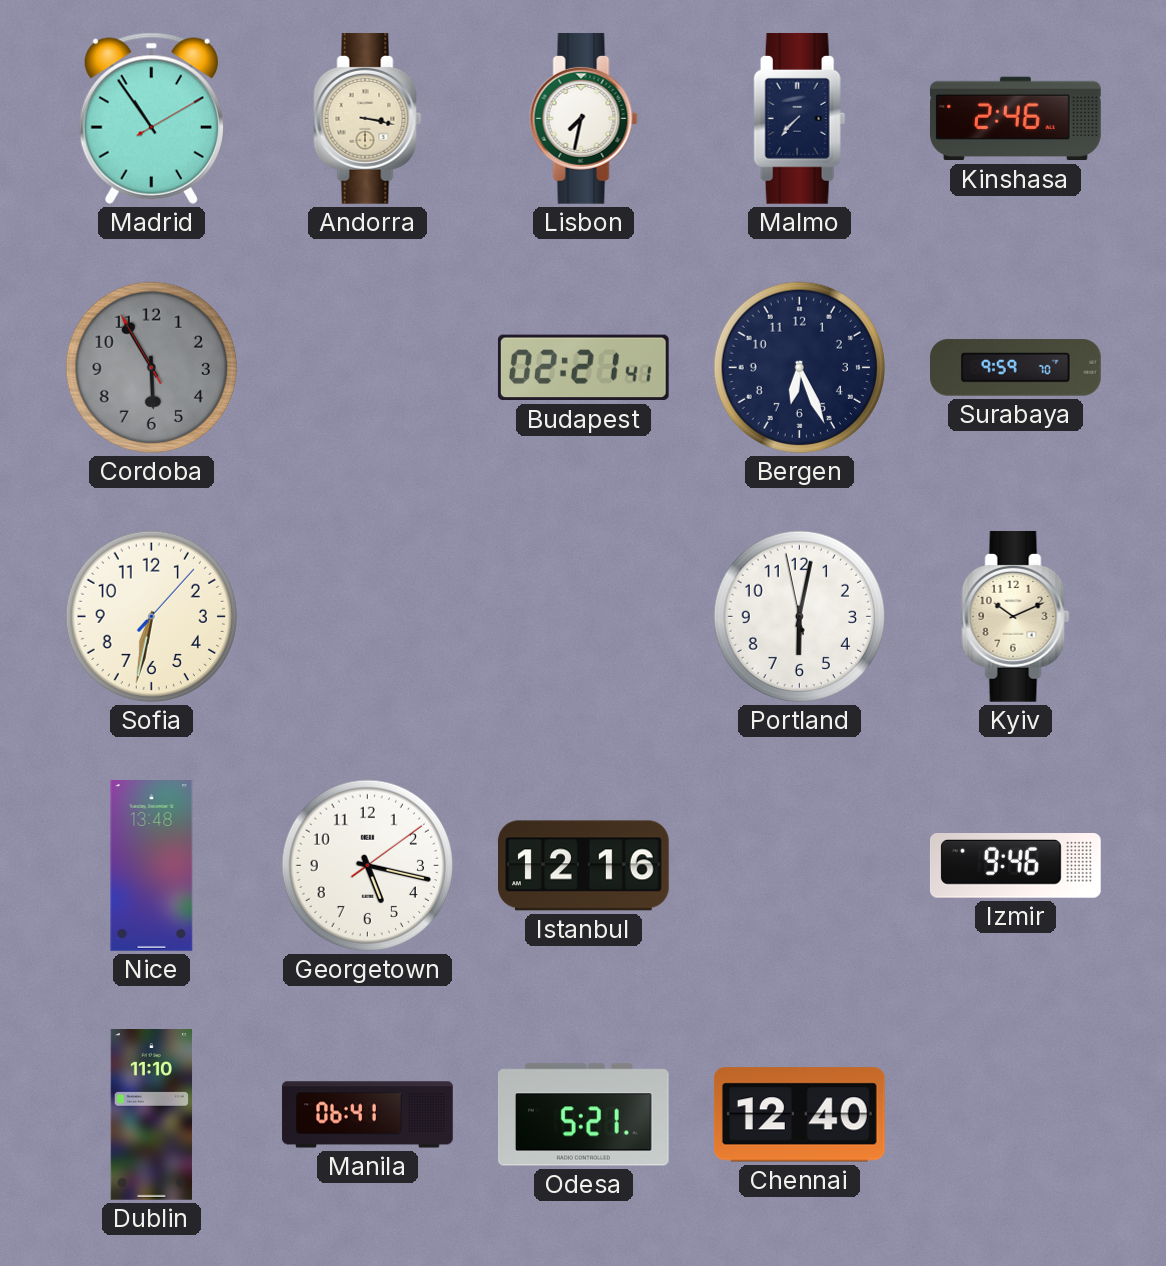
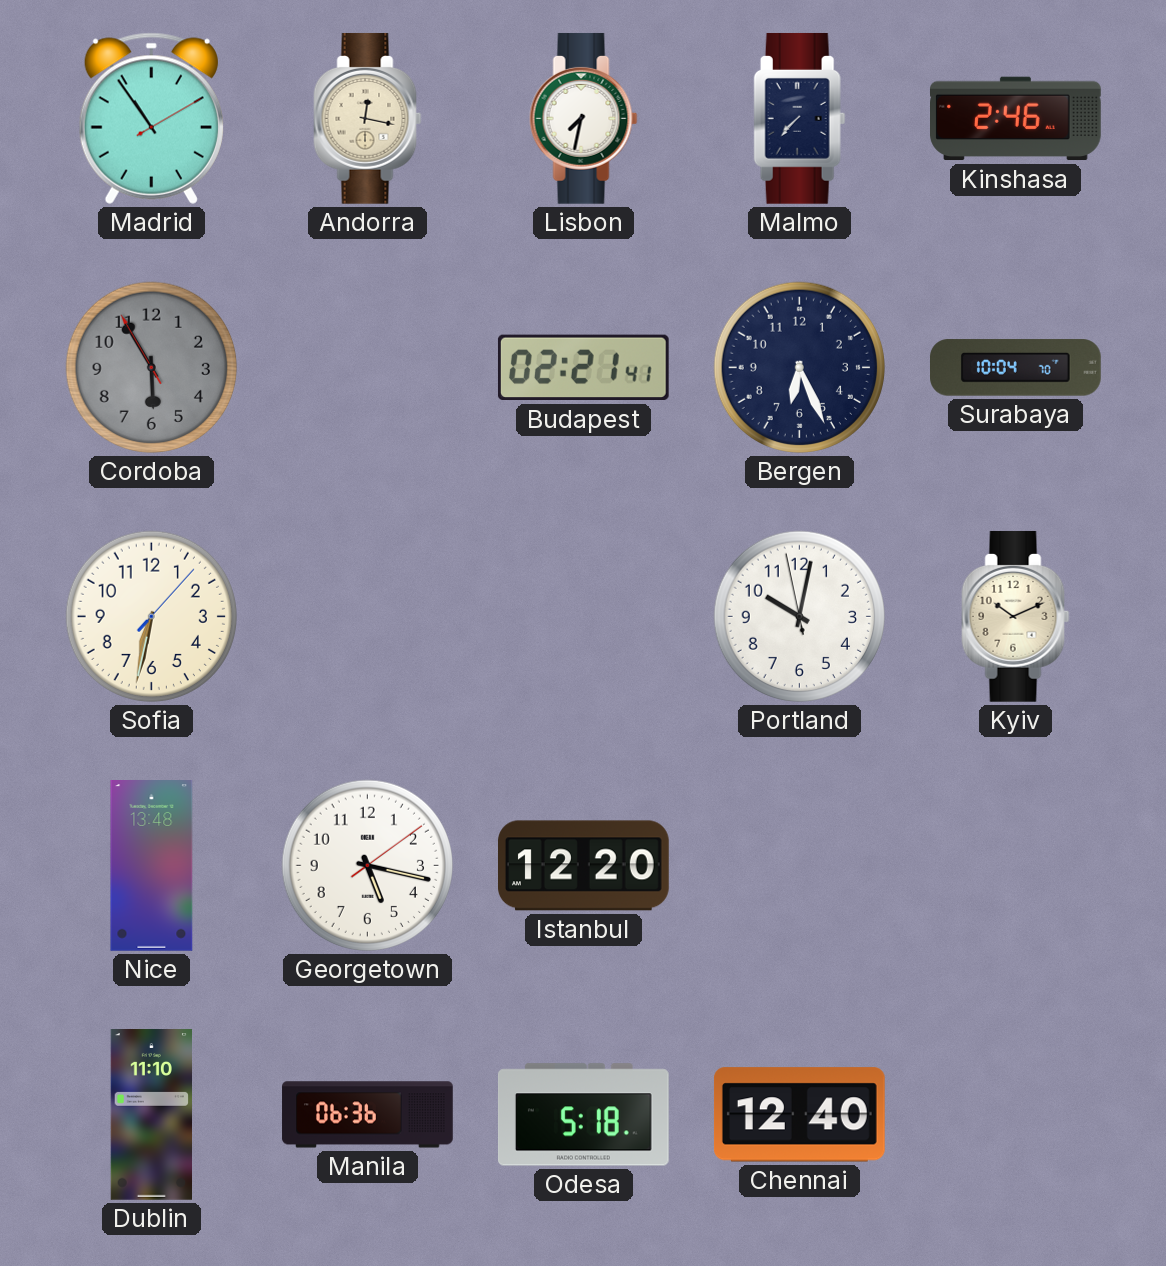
Andorra: 3:17 -> 12:17 (368, 118)
Surabaya: 9:59 -> 10:04 (1016, 368)
Portland: 6:01 -> 10:01 (799, 616)
Istanbul: 12:16 -> 12:20 (584, 866)
Izmir: 9:46 -> none (1015, 866)
Manila: 06:41 -> 06:36 (368, 1115)
Odesa: 5:21 -> 5:18 (584, 1115)
